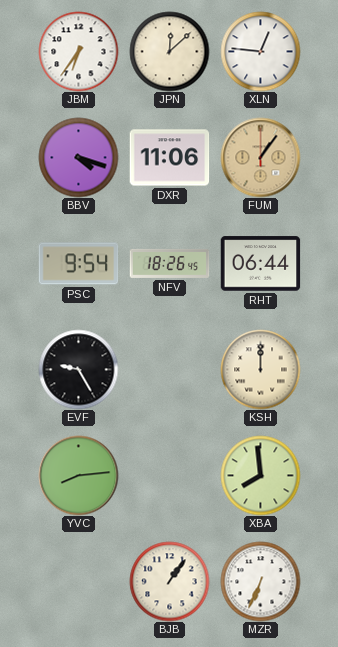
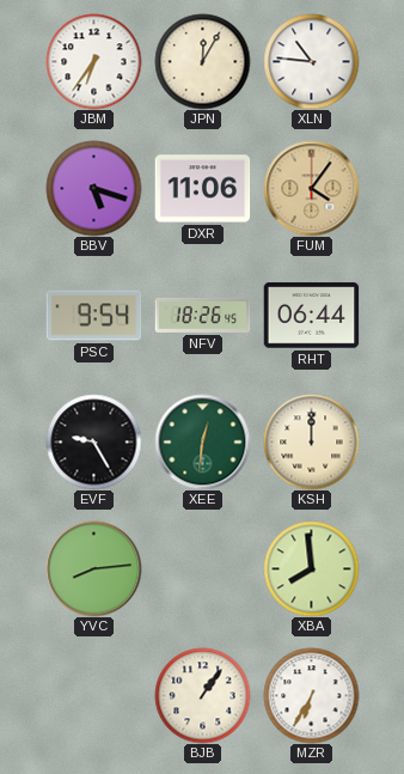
JPN: 12:08 -> 12:05 (202, 61)
XLN: 12:46 -> 10:46 (311, 61)
BBV: 4:18 -> 5:18 (93, 188)
FUM: 1:06 -> 4:06 (311, 188)
XEE: none -> 12:31 (202, 441)
MZR: 6:34 -> 6:35 (311, 695)
